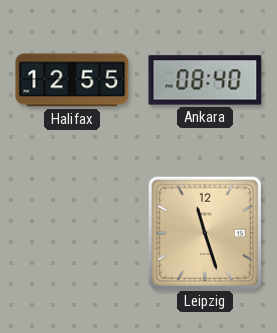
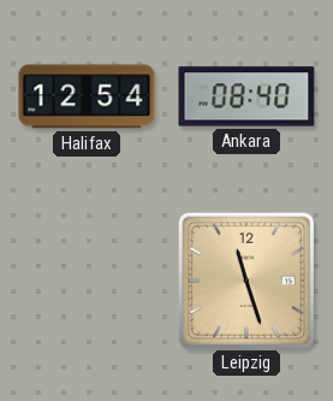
Halifax: 12:55 -> 12:54 (87, 96)
